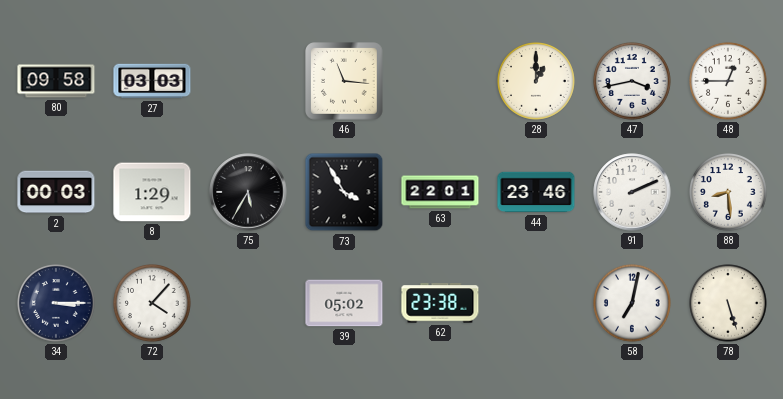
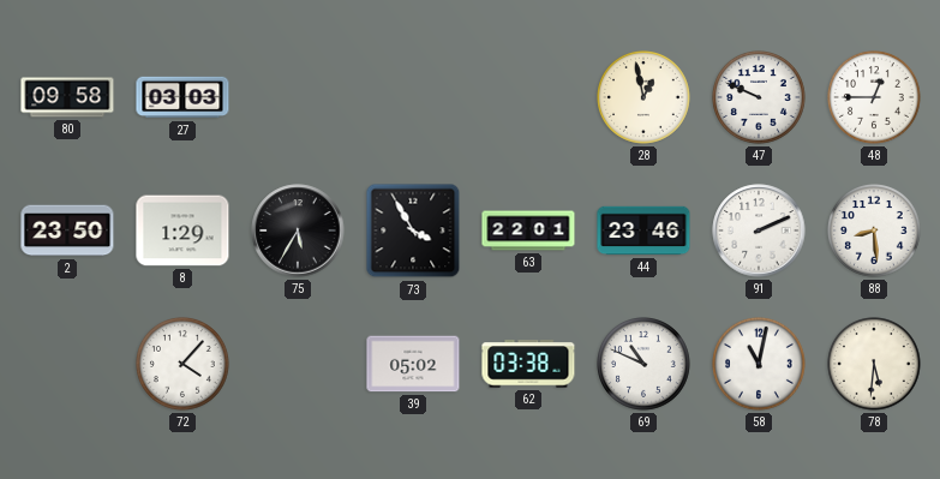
46: 11:16 -> none (344, 81)
28: 1:00 -> 12:58 (645, 98)
47: 3:43 -> 9:49 (760, 98)
2: 00:03 -> 23:50 (67, 230)
34: 3:15 -> none (57, 304)
62: 23:38 -> 03:38 (528, 364)
69: none -> 10:49 (645, 365)
58: 7:02 -> 11:02 (760, 365)
78: 5:27 -> 5:31 (875, 365)
